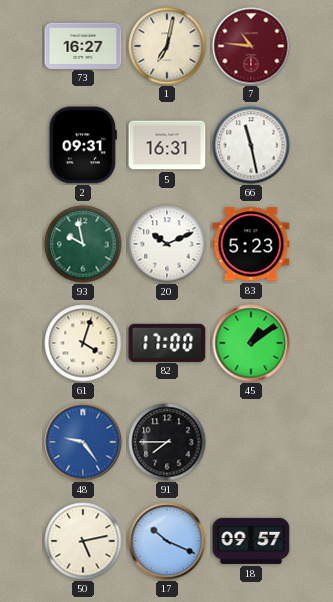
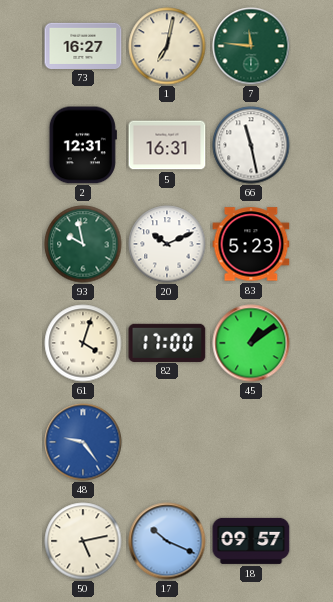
7: 10:46 -> 11:46 (251, 46)
7 dial: burgundy -> green (251, 46)
2: 09:31 -> 12:31 (83, 145)
91: 7:45 -> none (167, 442)
